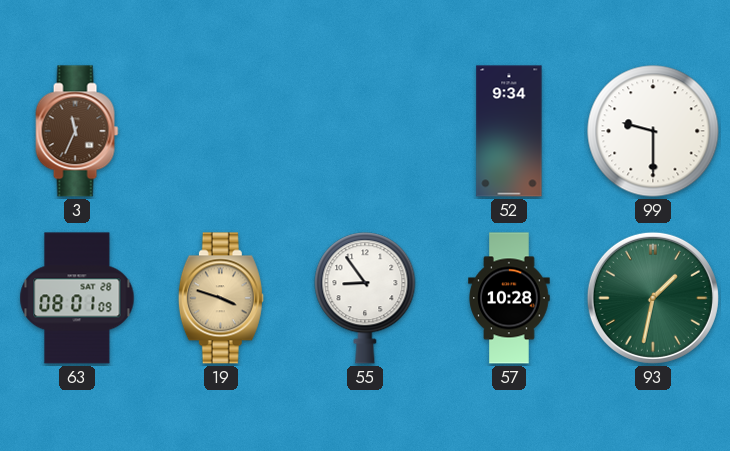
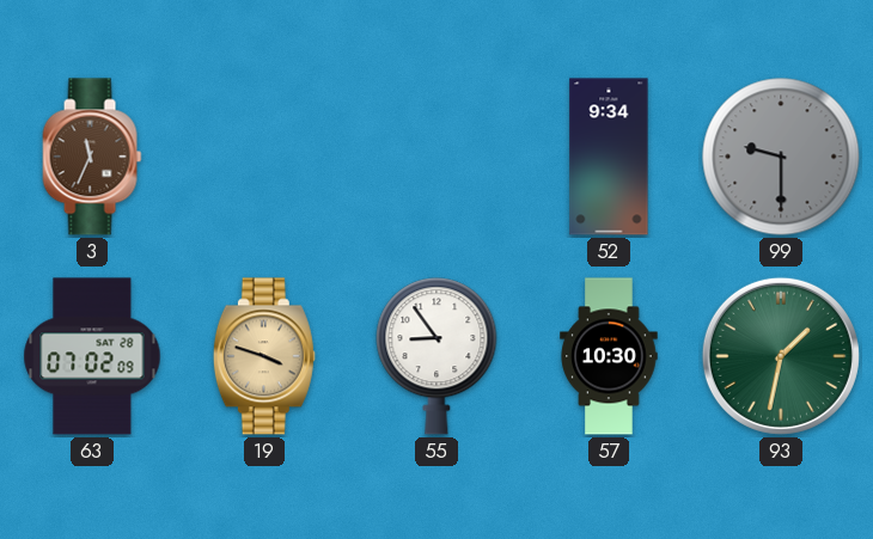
99 dial: white -> grey (781, 157)
63: 08:01 -> 07:02 (92, 356)
57: 10:28 -> 10:30 (609, 356)
